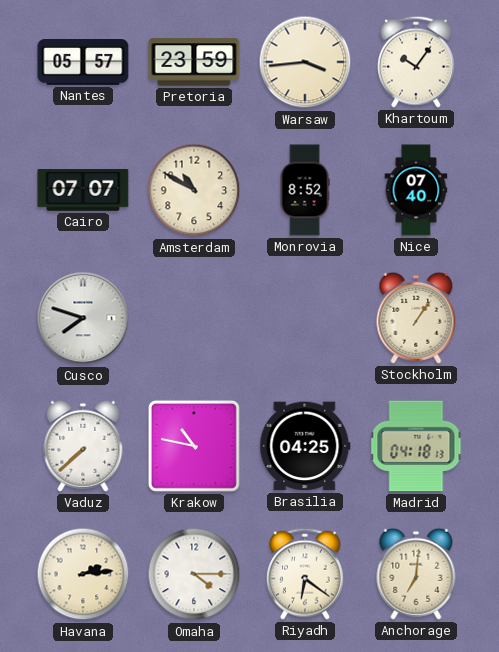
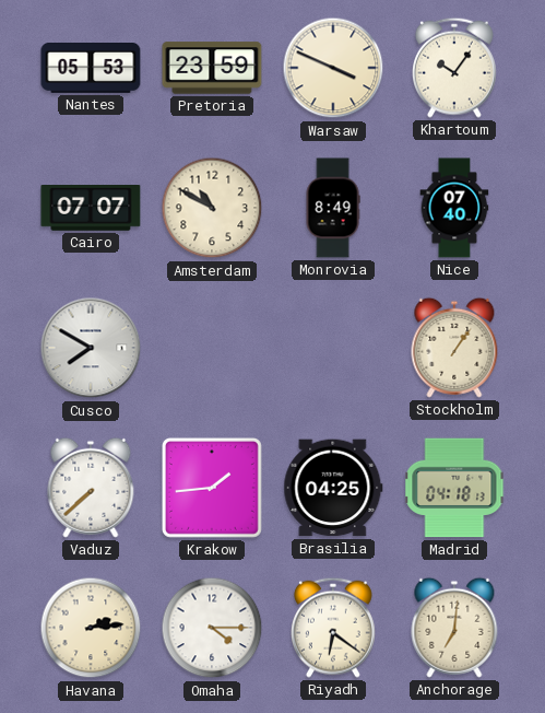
Nantes: 05:57 -> 05:53 (91, 69)
Warsaw: 3:44 -> 3:49 (333, 68)
Monrovia: 8:52 -> 8:49 (333, 208)
Cusco: 7:48 -> 7:50 (91, 348)
Krakow: 10:47 -> 1:44 (212, 488)
